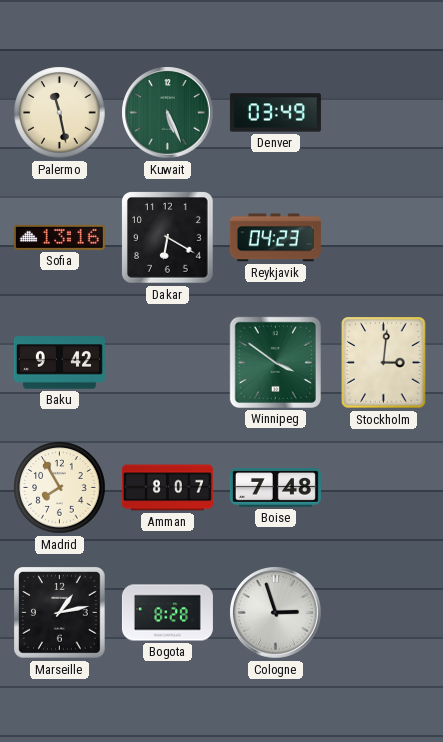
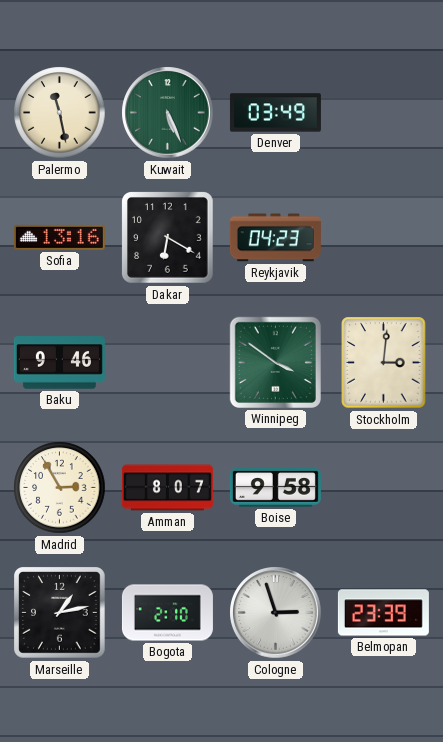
Baku: 9:42 -> 9:46 (59, 363)
Madrid: 7:55 -> 2:55 (60, 488)
Boise: 7:48 -> 9:58 (275, 488)
Bogota: 8:28 -> 2:10 (167, 613)
Belmopan: none -> 23:39 (383, 613)
